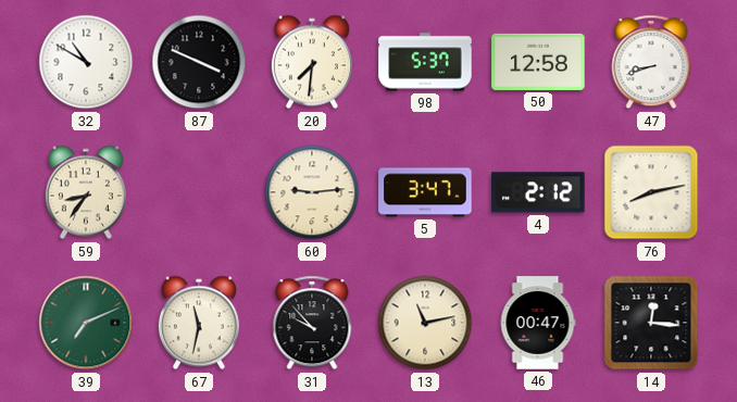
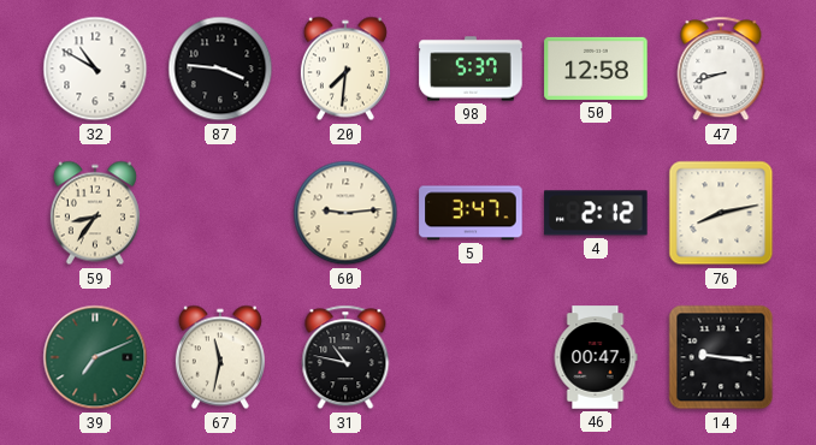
87: 3:49 -> 3:46 (220, 69)
31: 9:53 -> 10:47 (345, 357)
13: 11:13 -> none (425, 323)
14: 12:16 -> 9:16 (721, 357)
